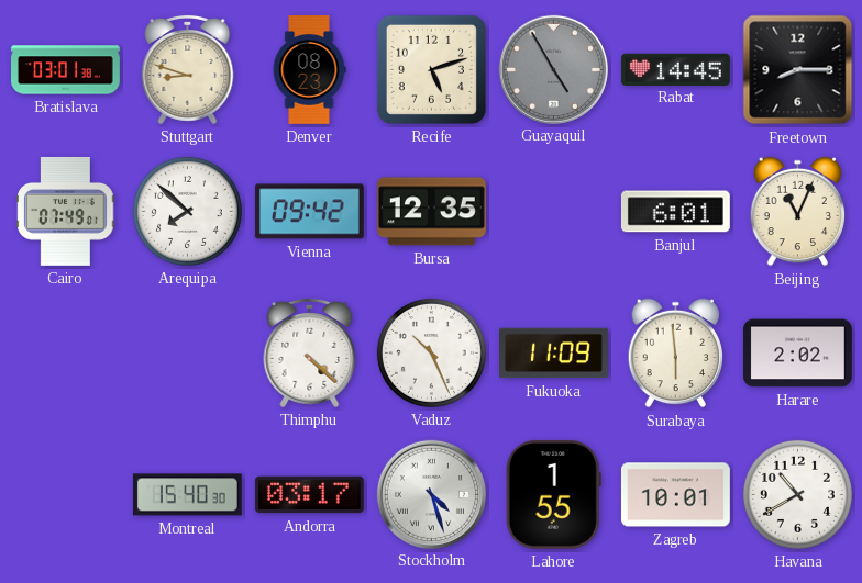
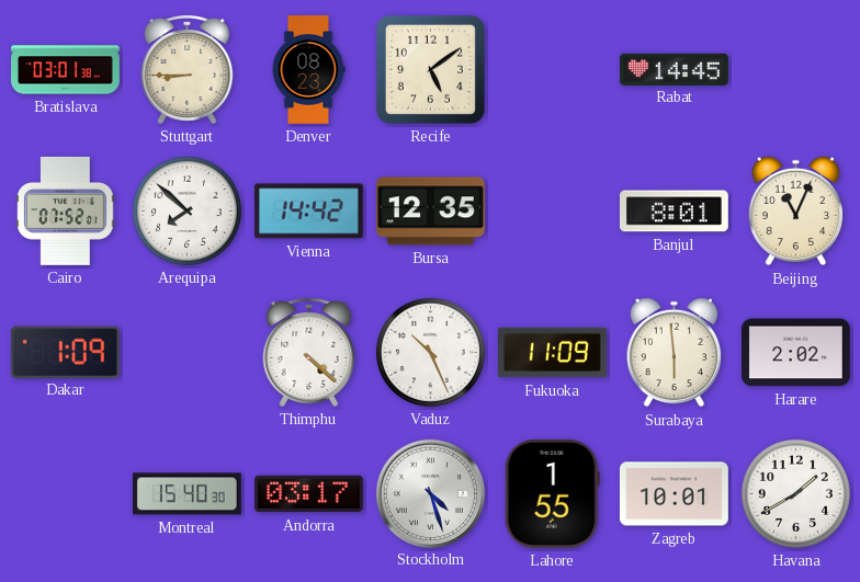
Stuttgart: 8:48 -> 8:45 (188, 69)
Recife: 5:12 -> 5:09 (430, 69)
Guayaquil: 4:55 -> none (553, 69)
Freetown: 8:15 -> none (798, 70)
Cairo: 07:49 -> 07:52 (66, 210)
Vienna: 09:42 -> 14:42 (308, 212)
Banjul: 6:01 -> 8:01 (674, 212)
Dakar: none -> 1:09 (65, 352)
Havana: 10:40 -> 1:40 (795, 493)
